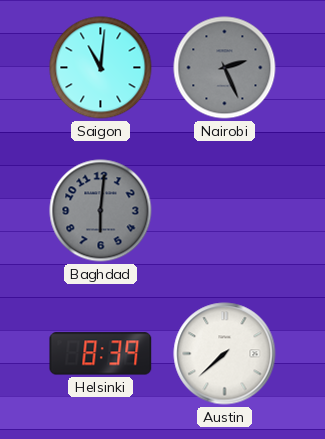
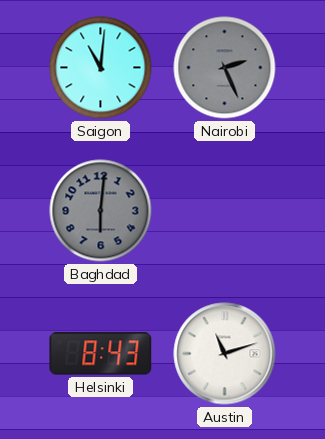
Helsinki: 8:39 -> 8:43 (101, 354)
Austin: 7:38 -> 11:12 (225, 354)
